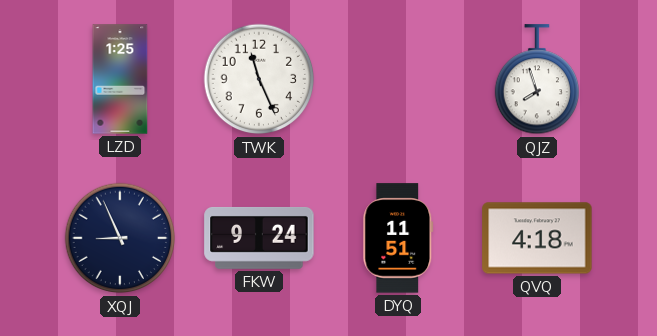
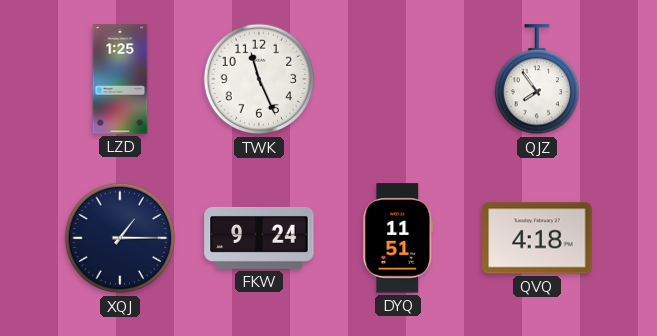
QJZ: 7:57 -> 7:54 (536, 80)
XQJ: 8:56 -> 1:15 (120, 238)
